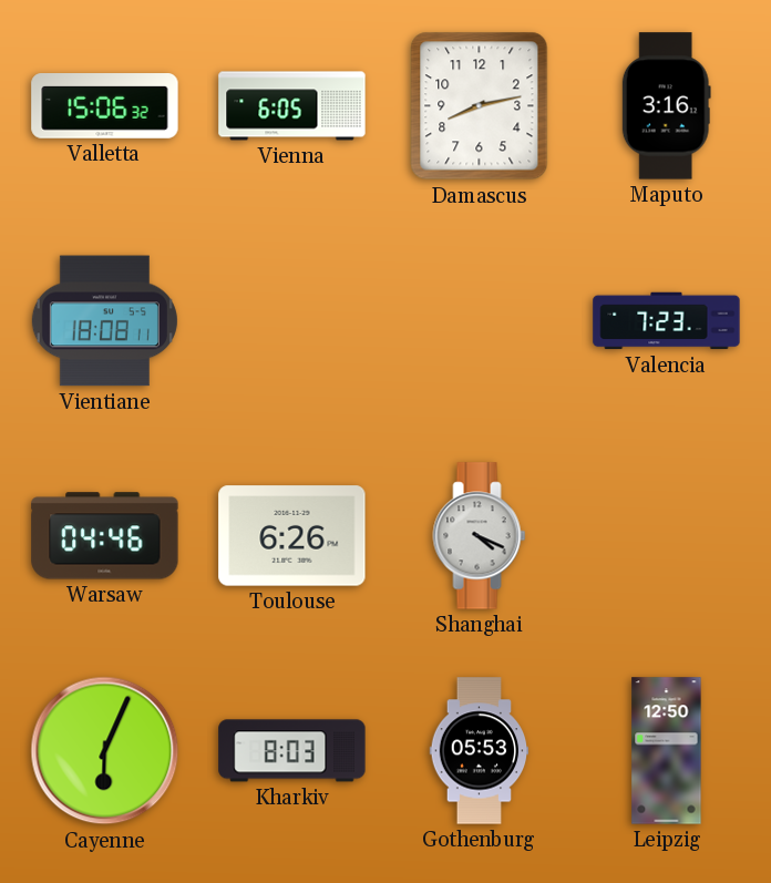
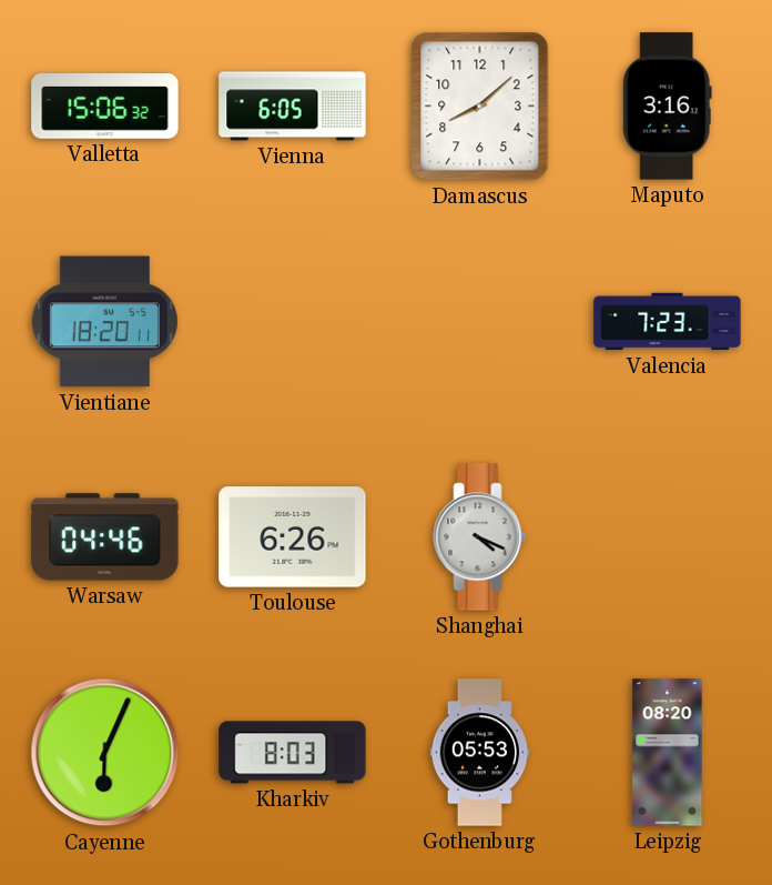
Damascus: 8:13 -> 8:08 (480, 107)
Vientiane: 18:08 -> 18:20 (104, 322)
Leipzig: 12:50 -> 08:20 (668, 753)
